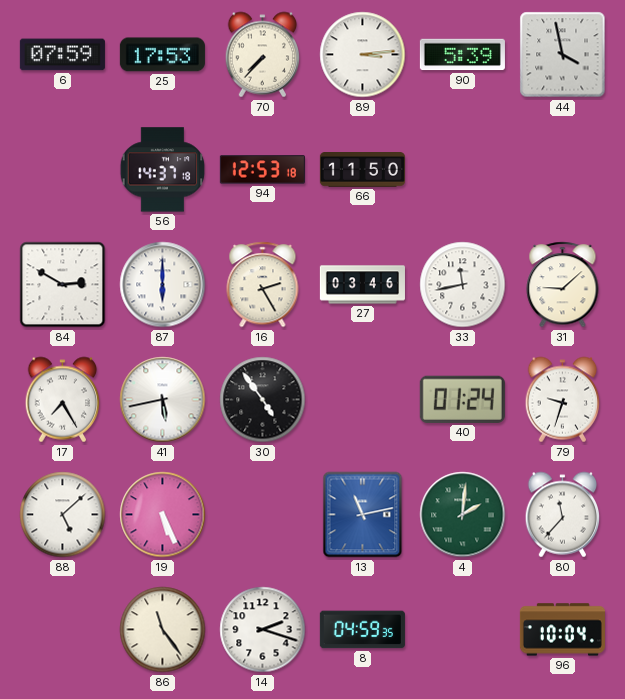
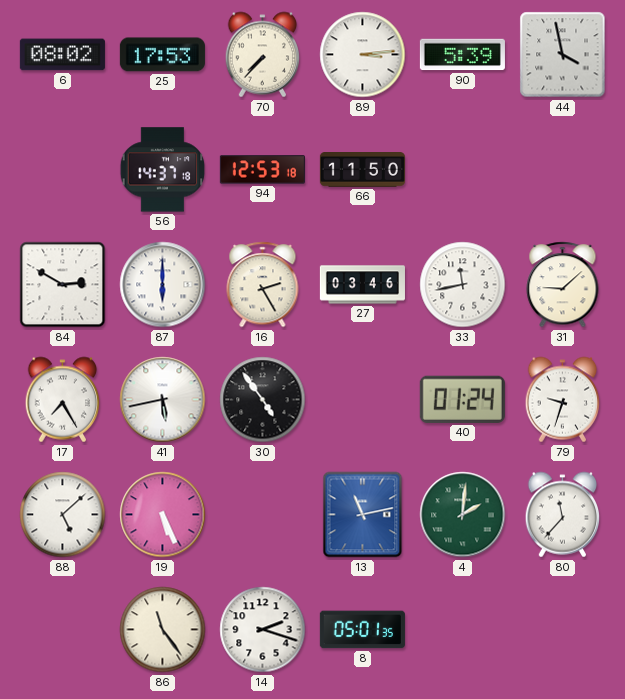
6: 07:59 -> 08:02 (62, 55)
8: 04:59 -> 05:01 (362, 630)
96: 10:04 -> none (562, 630)
